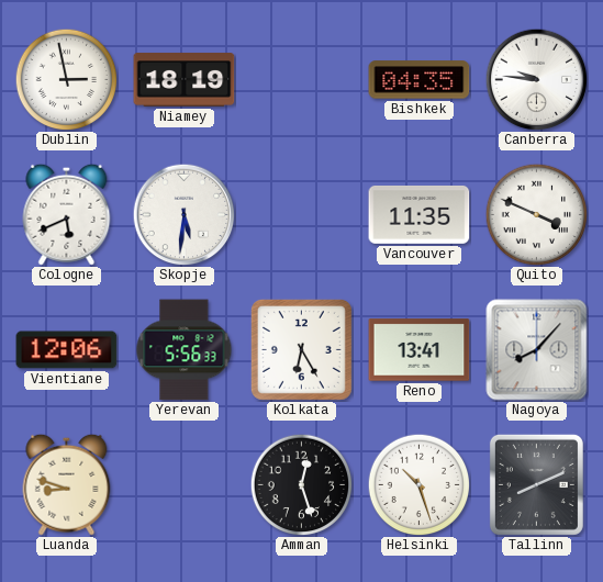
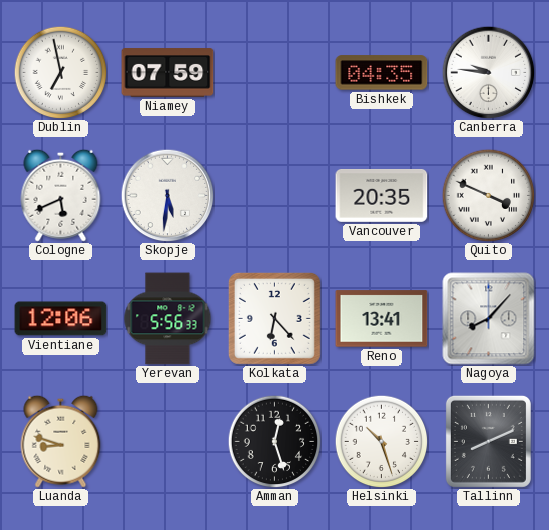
Dublin: 2:58 -> 6:58 (60, 72)
Niamey: 18:19 -> 07:59 (168, 73)
Vancouver: 11:35 -> 20:35 (382, 196)
Kolkata: 6:25 -> 6:23 (274, 318)
